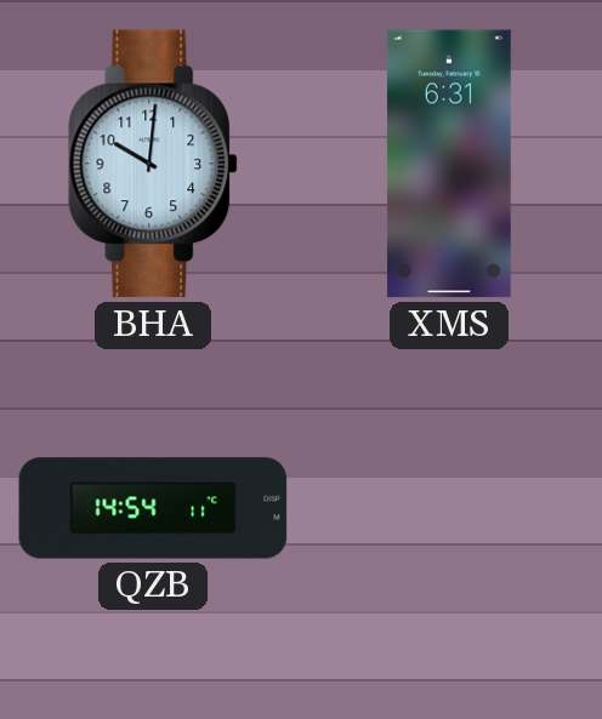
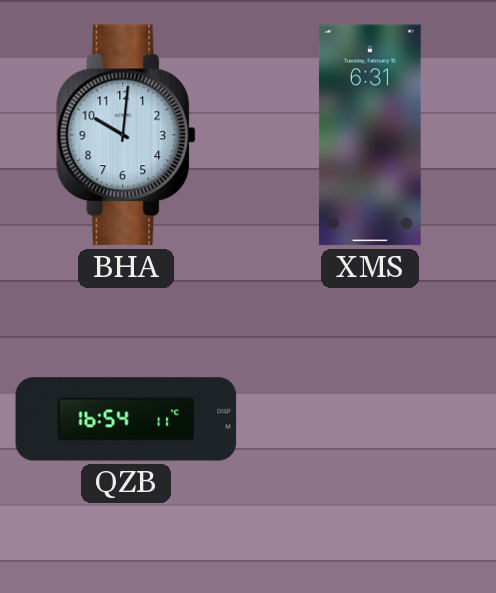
QZB: 14:54 -> 16:54 (126, 419)
